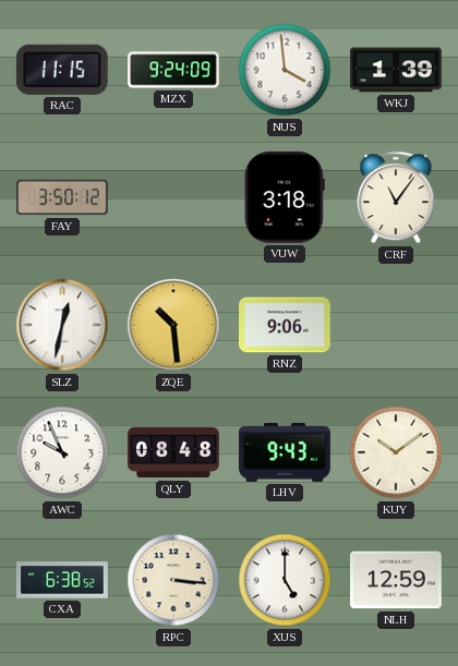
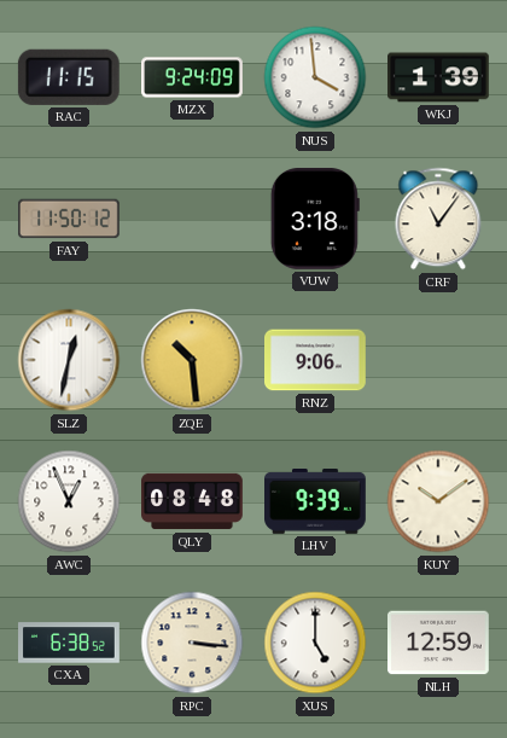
FAY: 3:50 -> 11:50 (70, 219)
AWC: 9:56 -> 12:56 (69, 501)
LHV: 9:43 -> 9:39 (316, 502)
